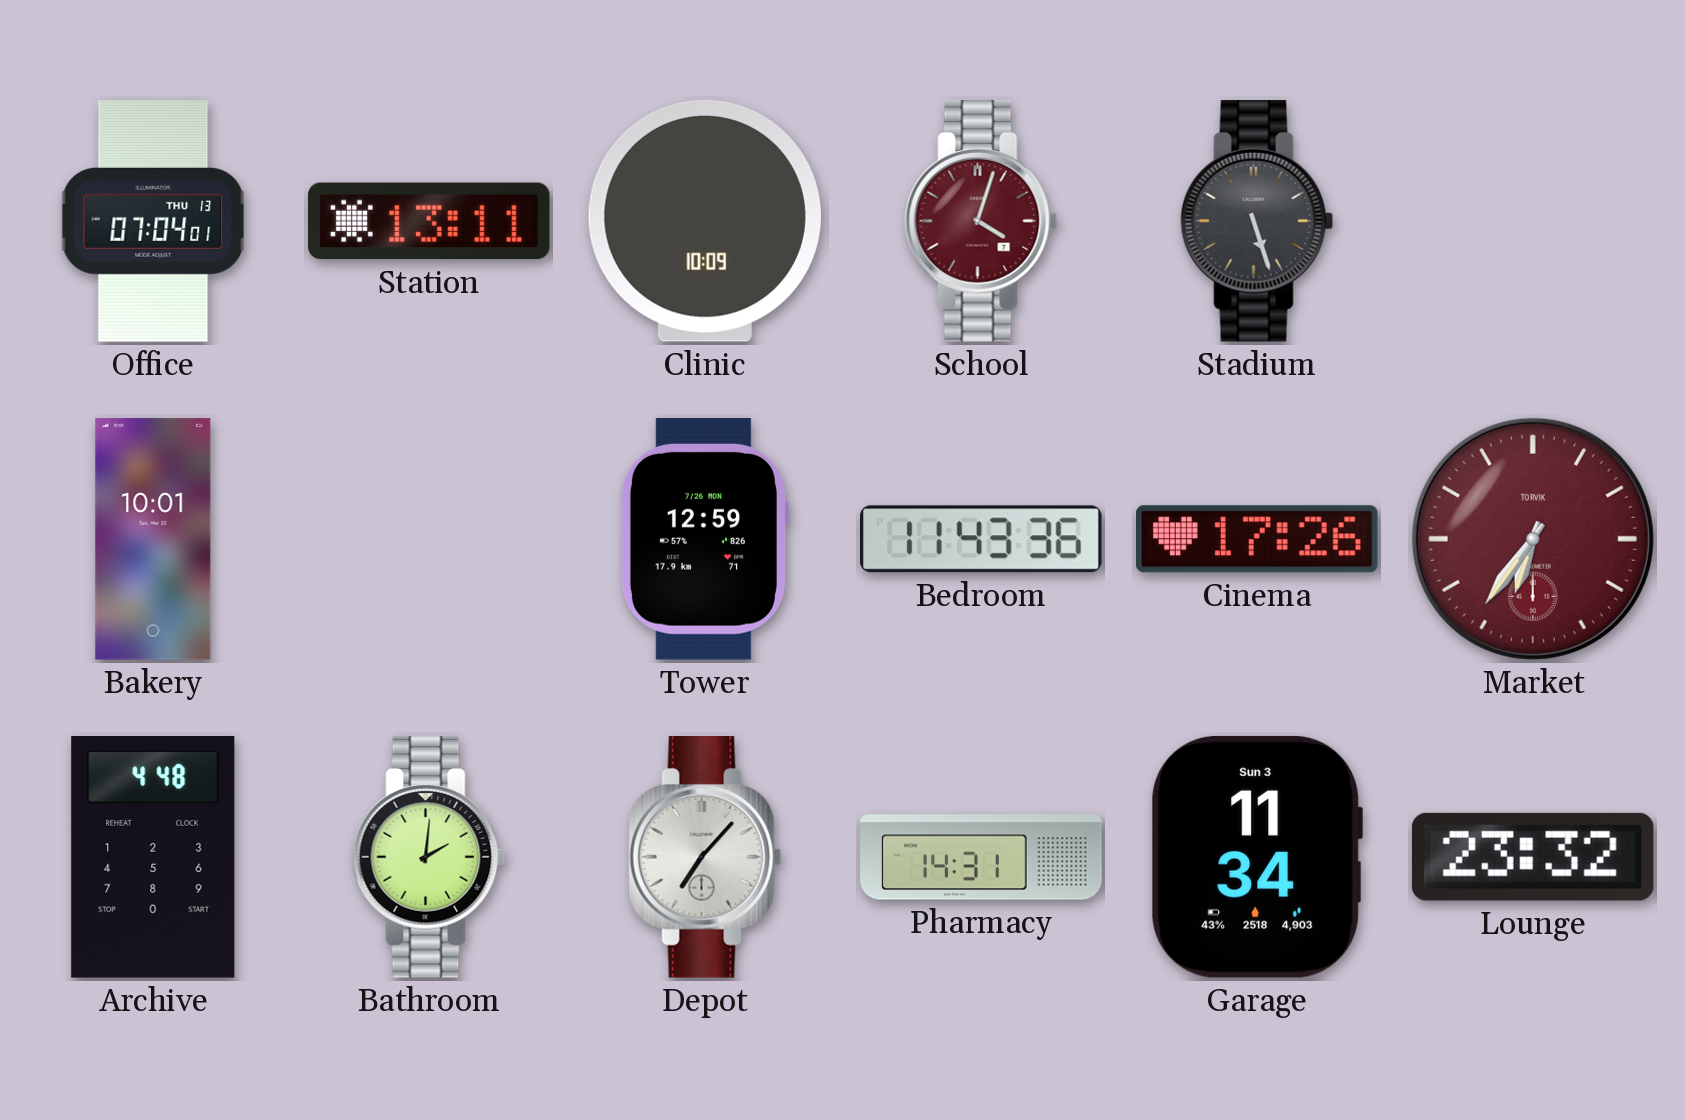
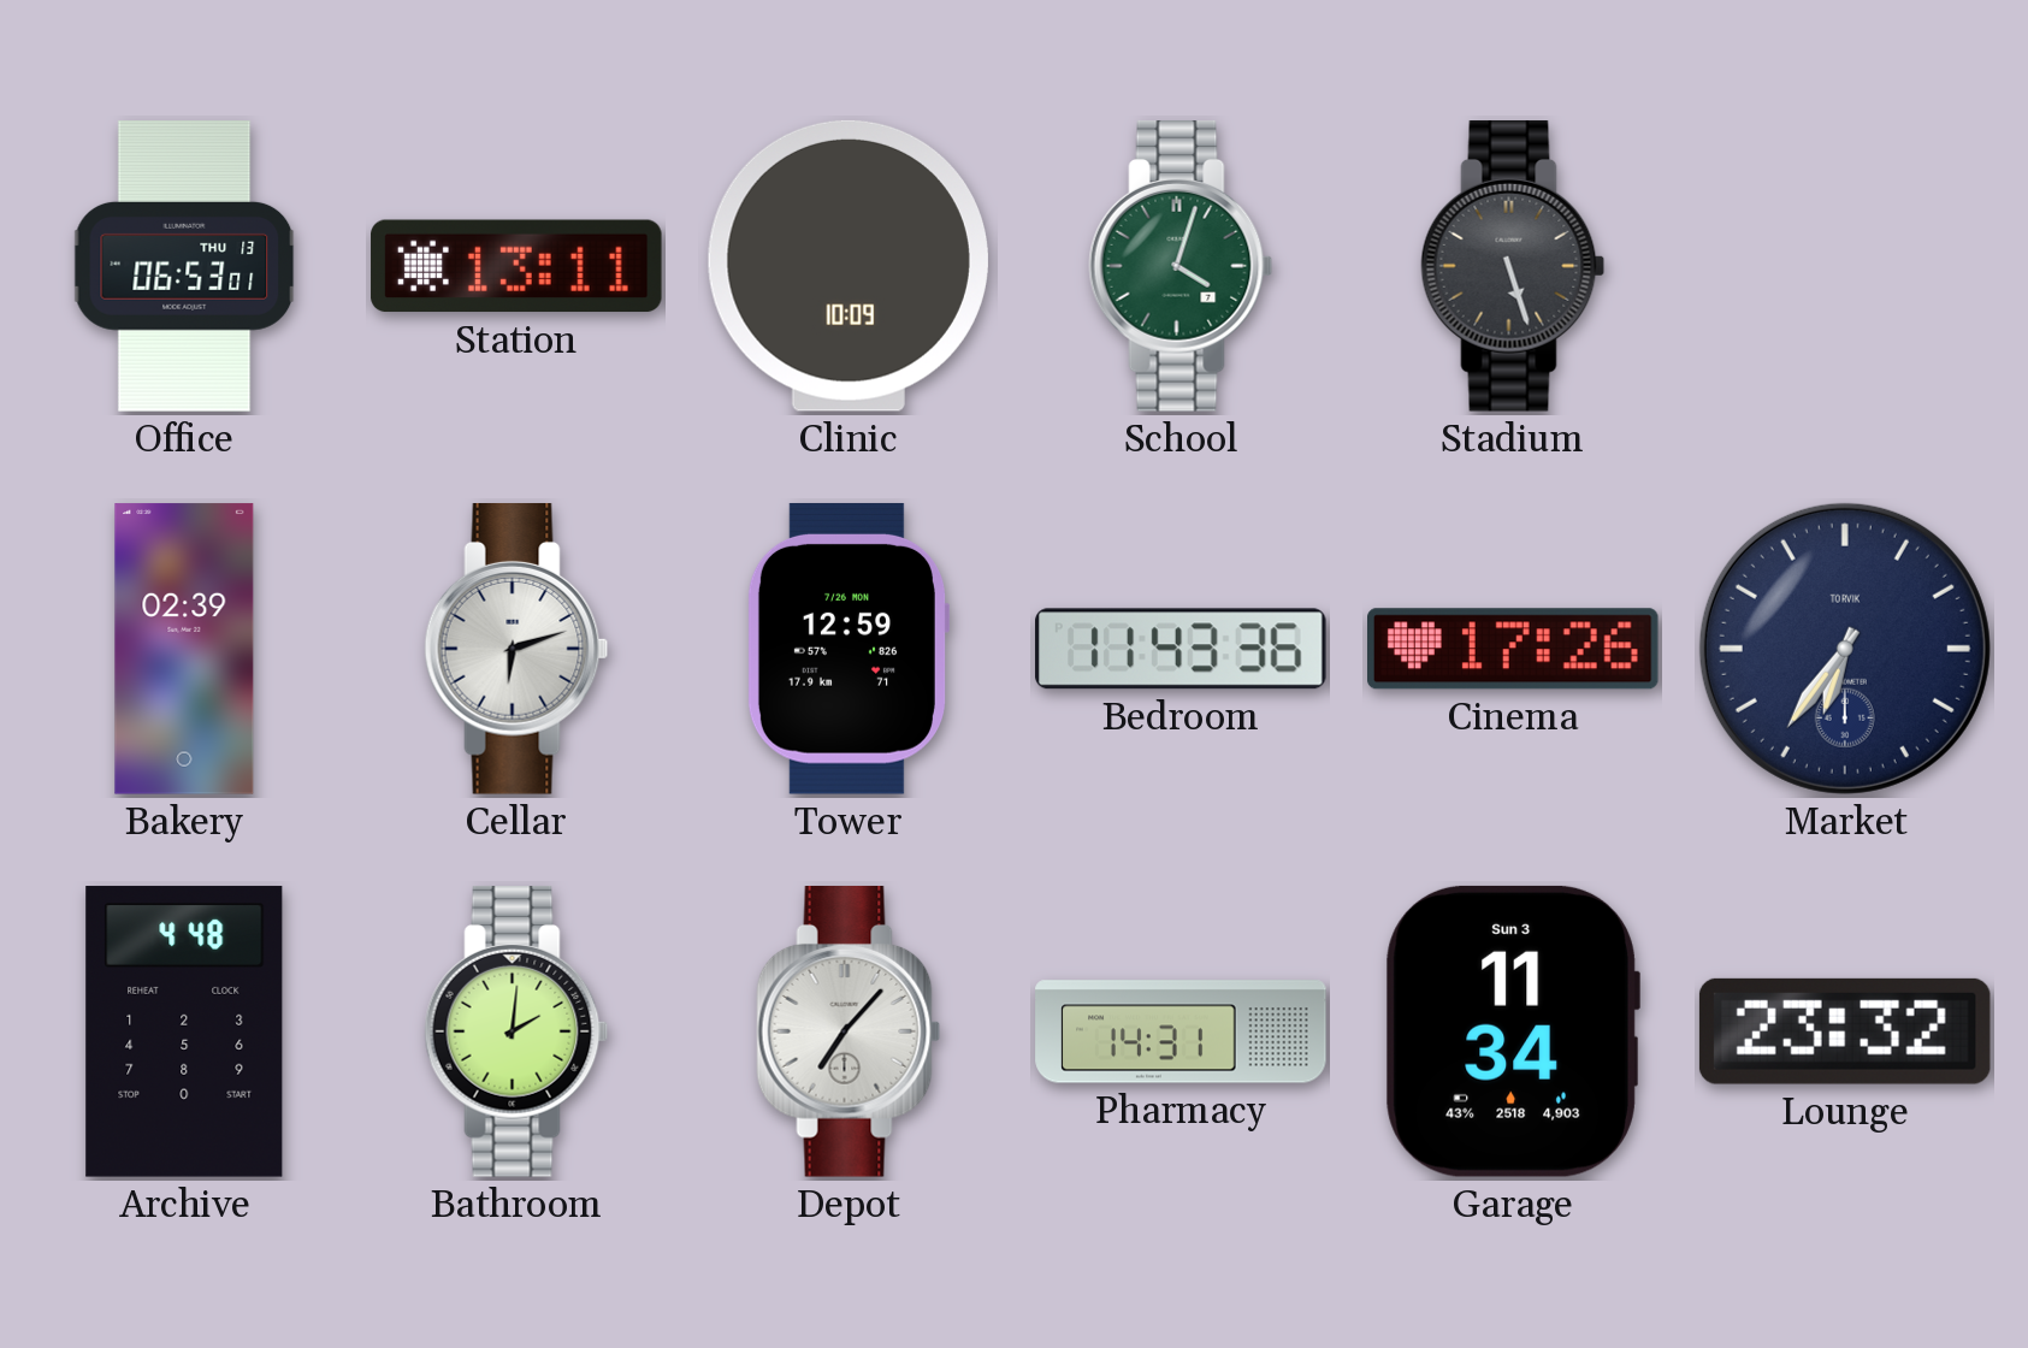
Office: 07:04 -> 06:53 (184, 266)
School dial: burgundy -> green (1181, 267)
Bakery: 10:01 -> 02:39 (184, 649)
Cellar: none -> 6:12 (516, 650)
Market dial: burgundy -> navy (1845, 649)
